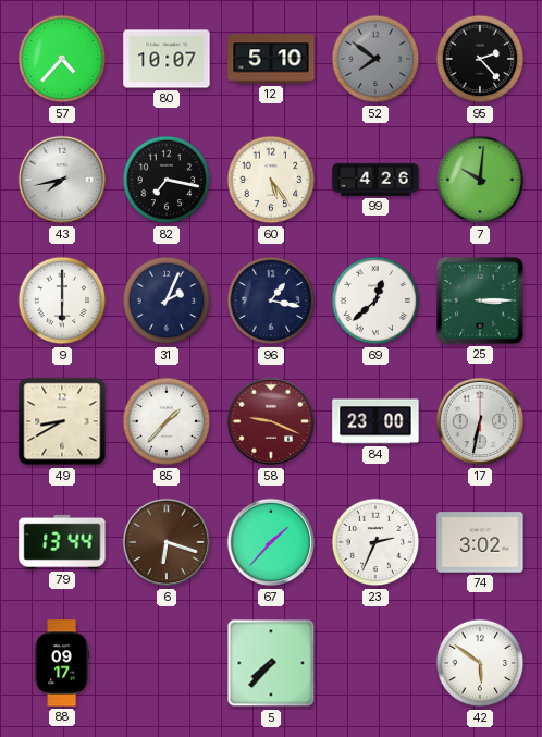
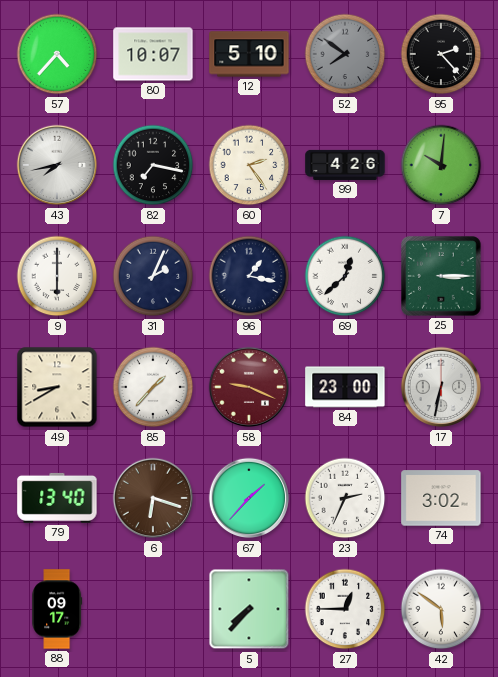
60: 5:24 -> 2:24 (249, 165)
79: 13:44 -> 13:40 (57, 498)
27: none -> 12:45 (345, 609)
